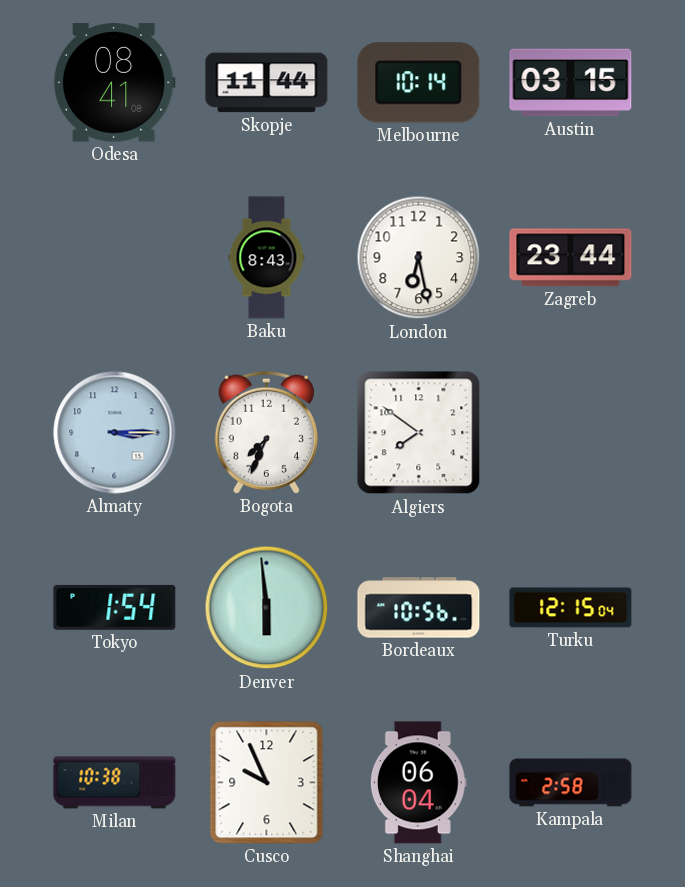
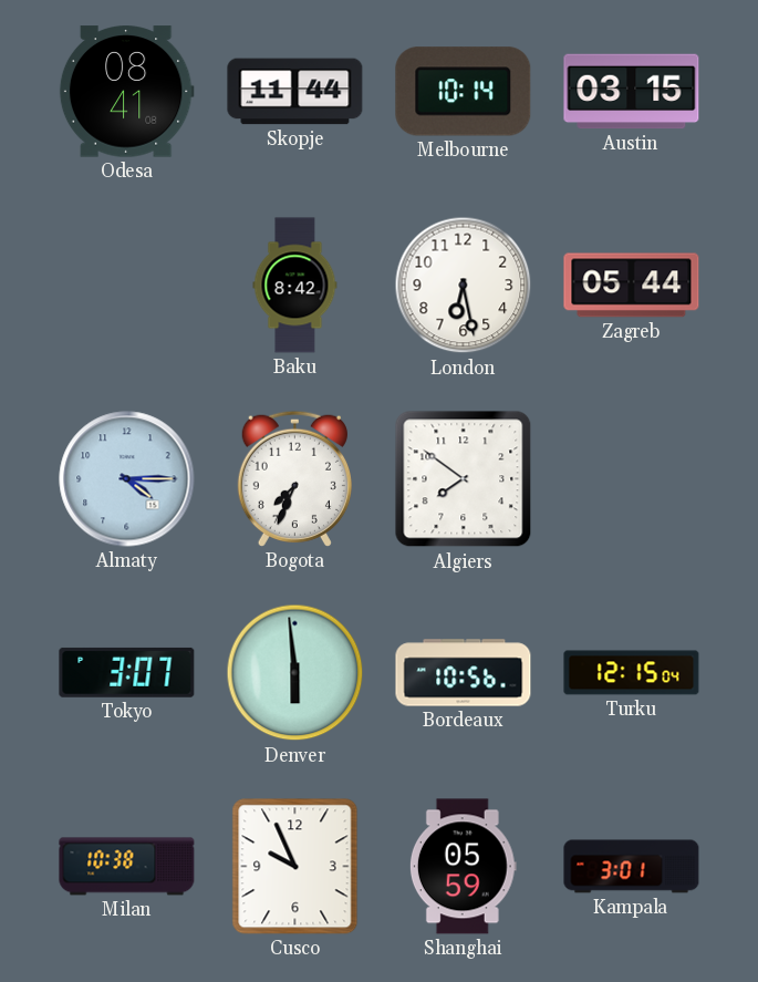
Baku: 8:43 -> 8:42 (295, 286)
Zagreb: 23:44 -> 05:44 (632, 286)
Almaty: 3:15 -> 4:15 (127, 479)
Tokyo: 1:54 -> 3:07 (127, 672)
Shanghai: 06:04 -> 05:59 (463, 867)
Kampala: 2:58 -> 3:01 (632, 867)
